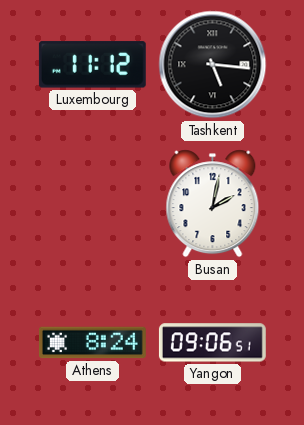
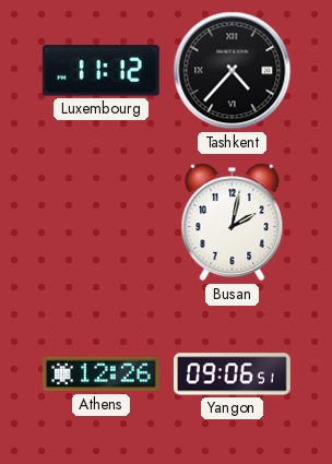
Tashkent: 5:16 -> 4:37 (233, 71)
Athens: 8:24 -> 12:26 (100, 374)
